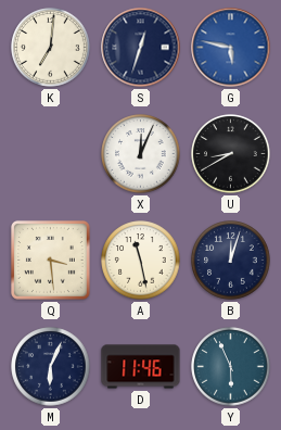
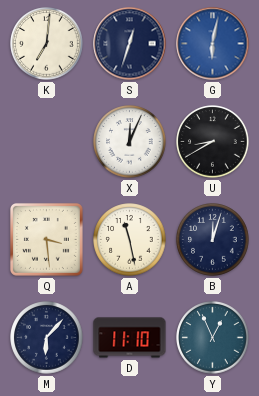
G: 5:47 -> 6:02 (213, 44)
M: 6:04 -> 6:07 (47, 338)
D: 11:46 -> 11:10 (130, 338)
Y: 5:56 -> 12:56 (213, 338)
